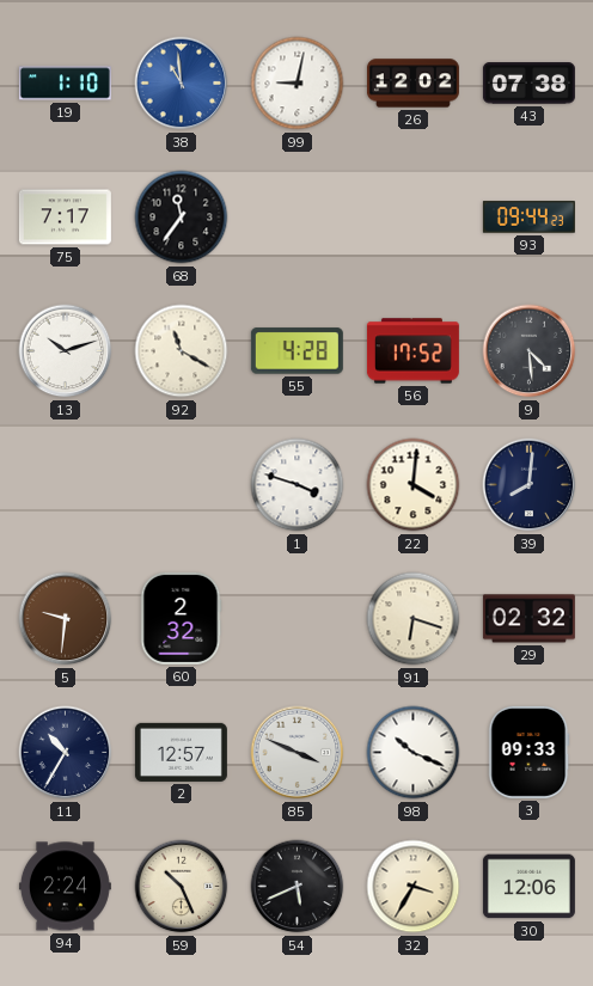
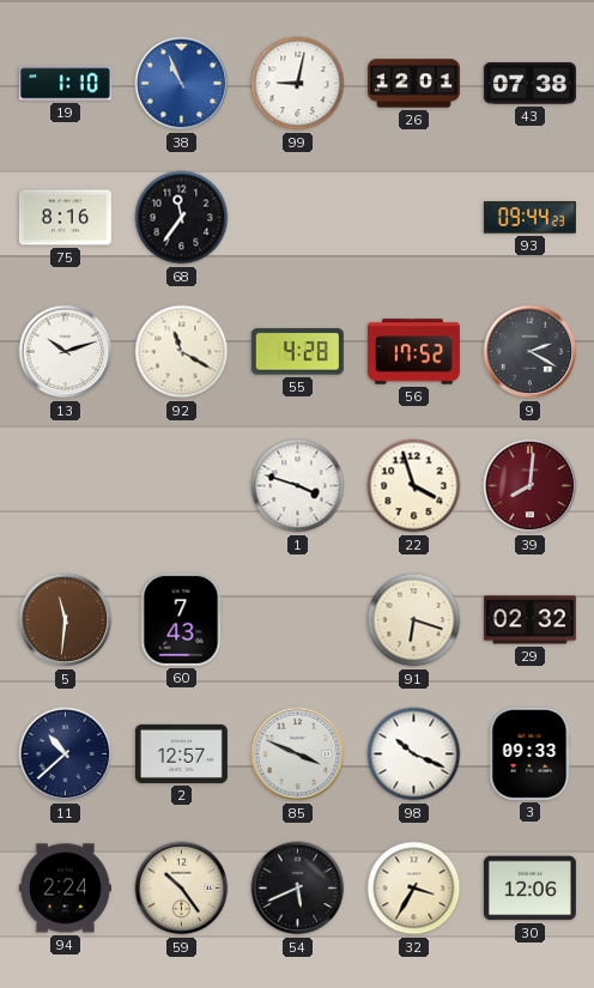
38: 10:59 -> 10:56 (182, 84)
26: 12:02 -> 12:01 (413, 84)
75: 7:17 -> 8:16 (65, 218)
9: 4:29 -> 2:20 (531, 352)
22: 4:01 -> 3:57 (414, 486)
39 dial: navy -> burgundy (531, 486)
5: 9:31 -> 11:31 (66, 620)
60: 2:32 -> 7:43 (181, 619)
11: 10:35 -> 10:38 (66, 754)
59: 10:26 -> 10:24 (182, 889)
